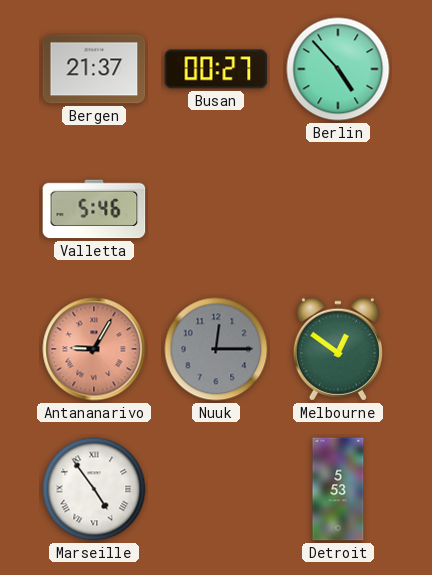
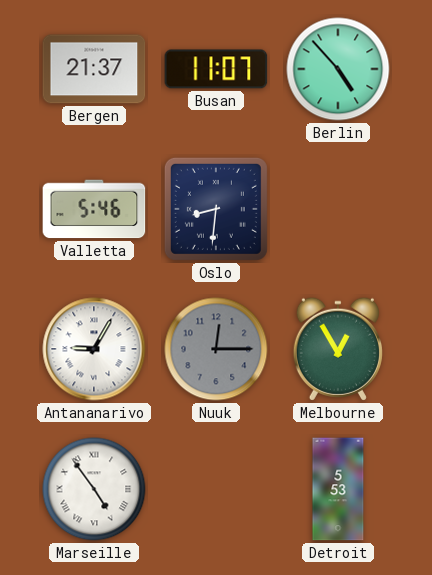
Busan: 00:27 -> 11:07 (216, 69)
Oslo: none -> 8:31 (216, 209)
Antananarivo dial: salmon -> white (94, 349)
Melbourne: 12:51 -> 12:55 (338, 349)
